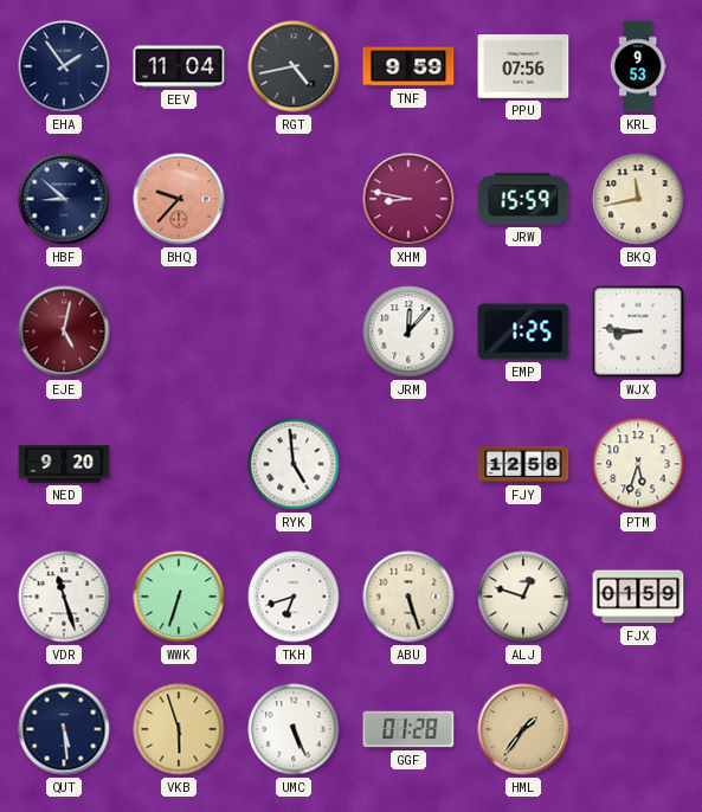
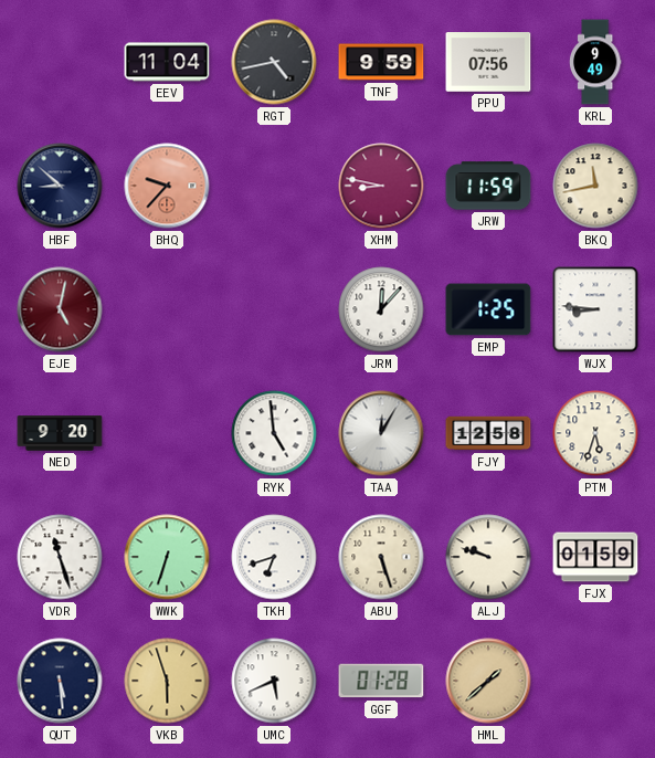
EHA: 1:54 -> none (64, 66)
KRL: 9:53 -> 9:49 (595, 62)
JRW: 15:59 -> 11:59 (488, 186)
TAA: none -> 12:05 (381, 433)
ALJ: 12:48 -> 9:48 (488, 557)
UMC: 5:26 -> 5:41 (274, 681)
HML: 1:36 -> 1:38 (488, 681)
